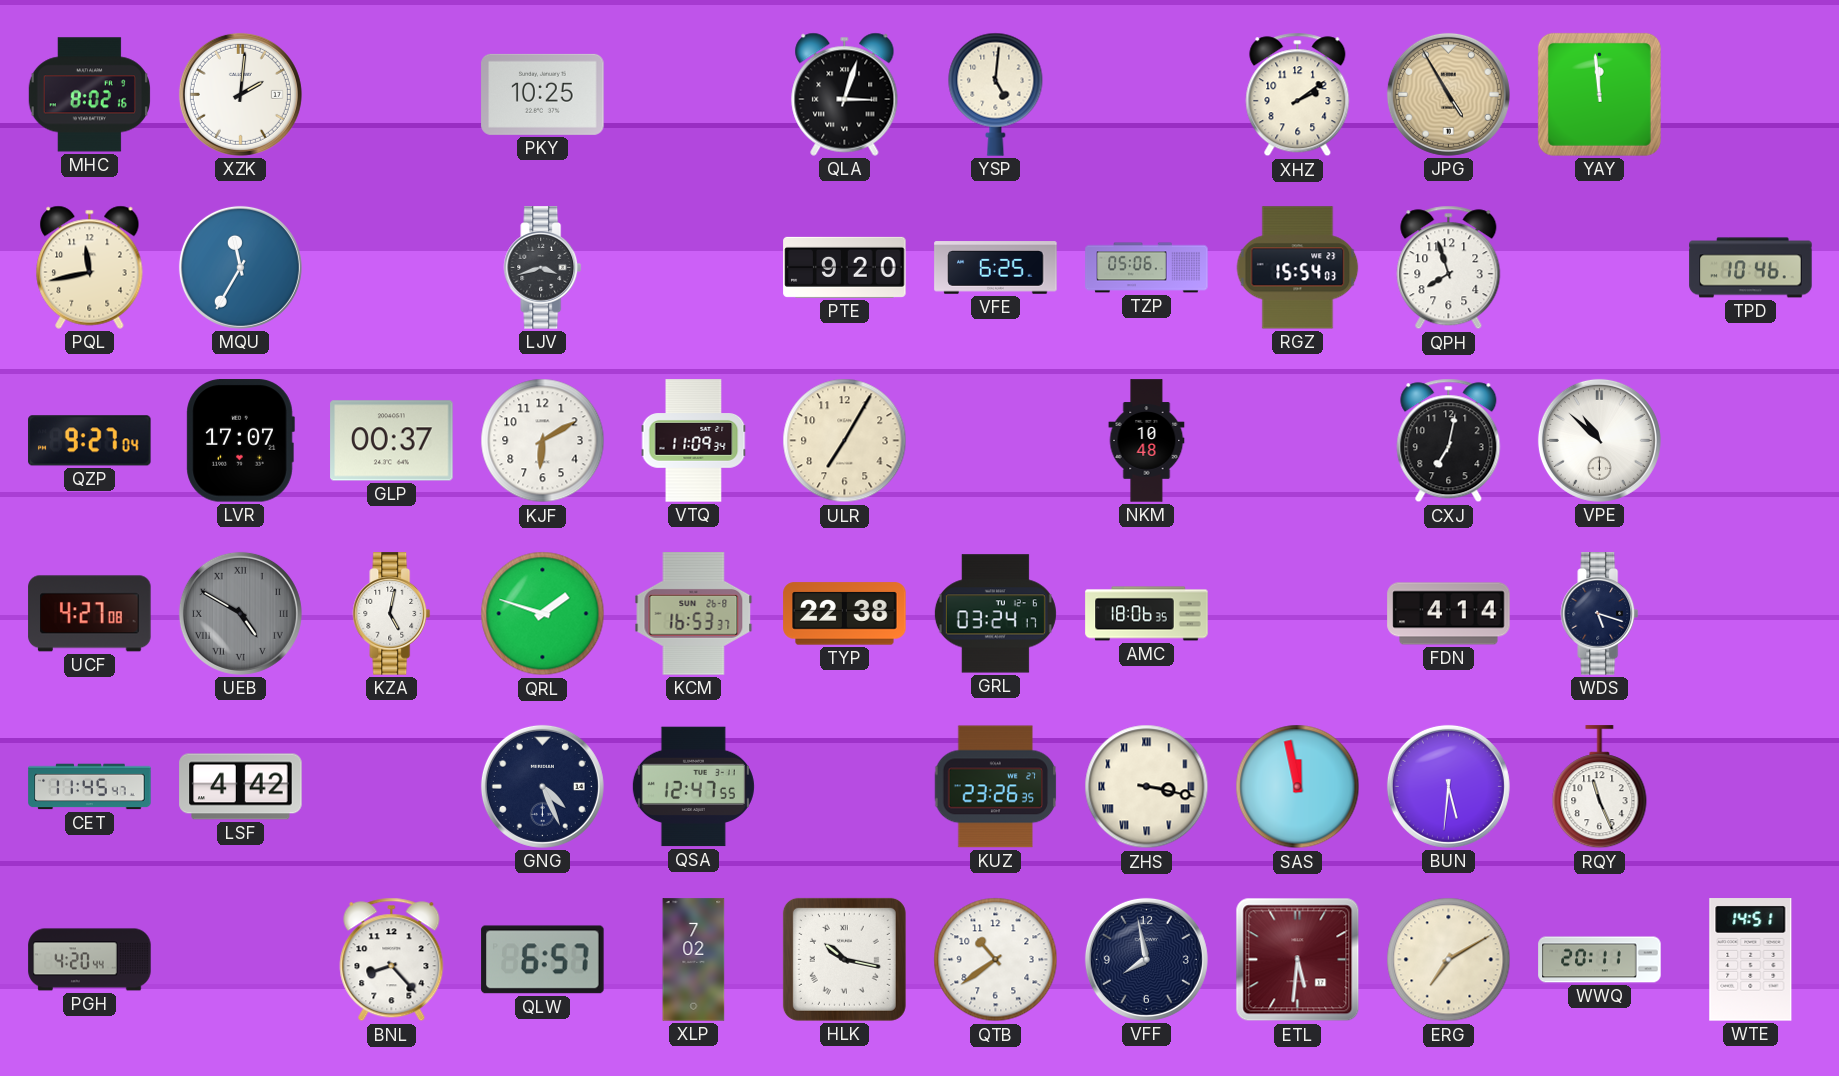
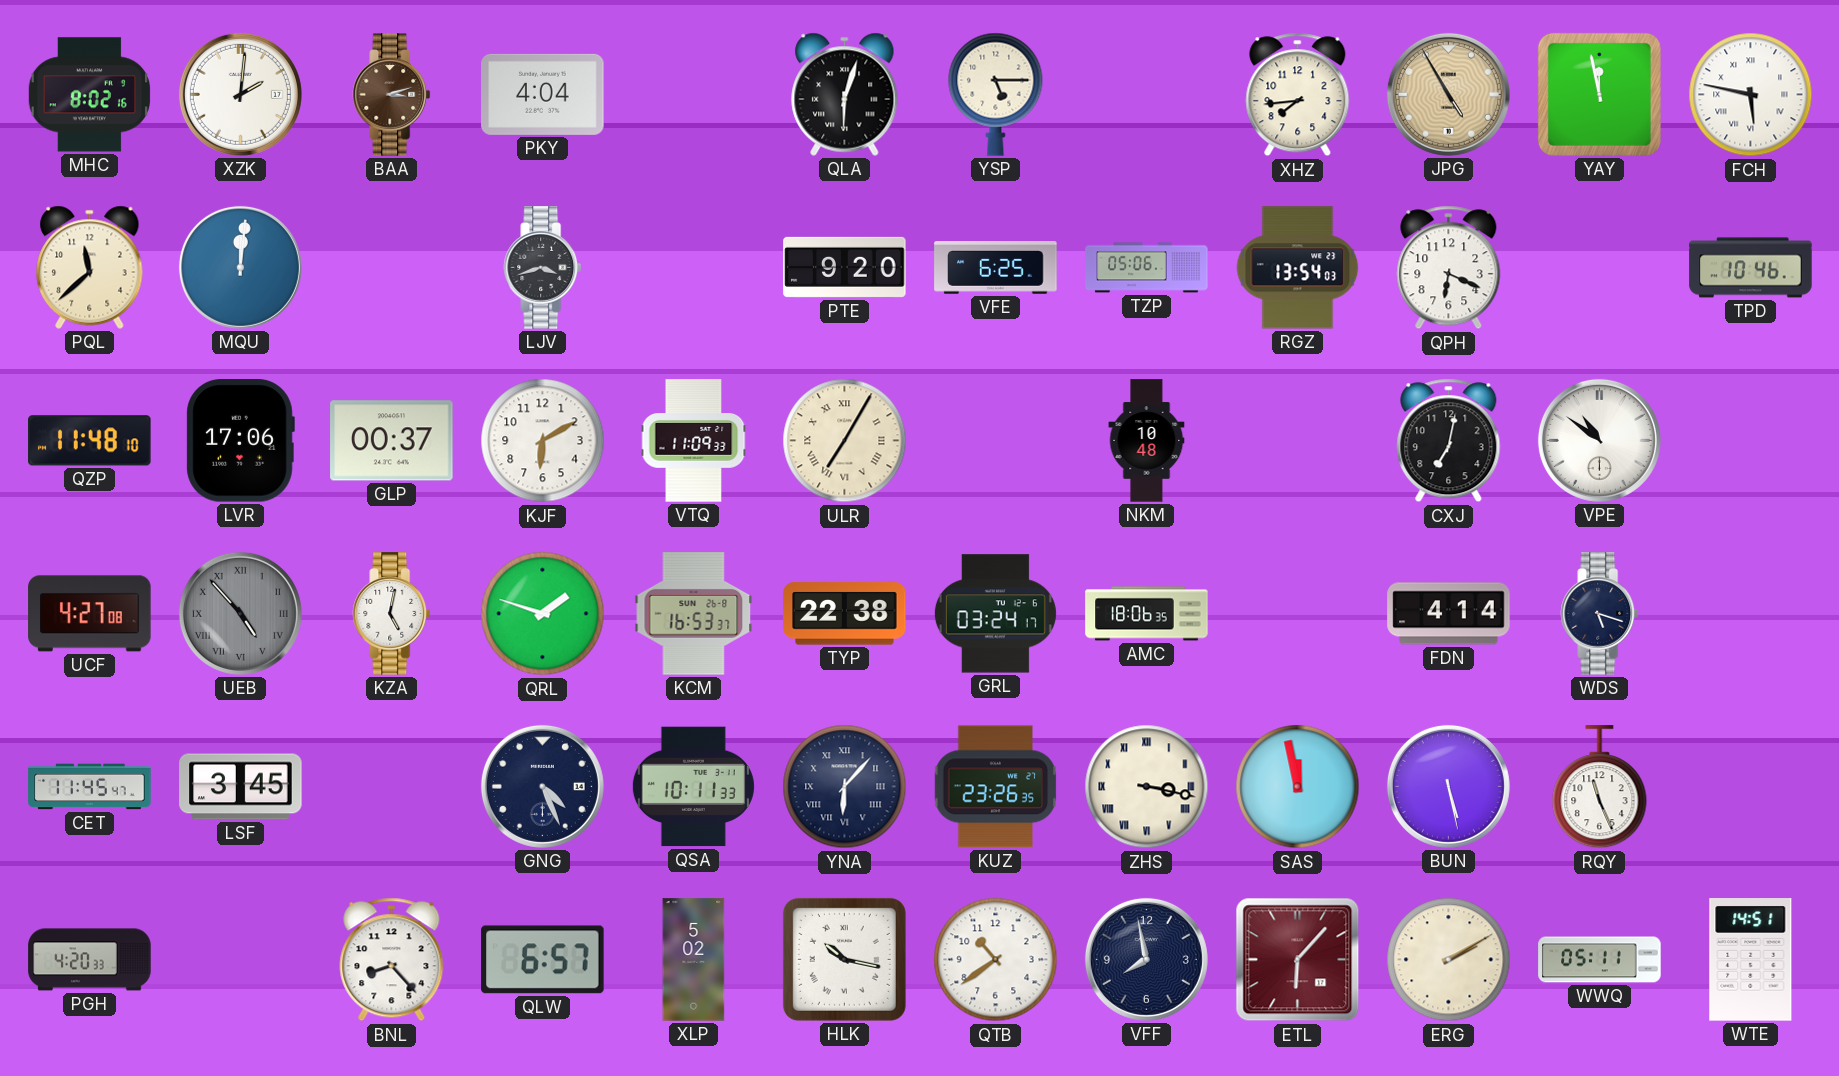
BAA: none -> 3:12 (392, 95)
PKY: 10:25 -> 4:04 (543, 94)
QLA: 3:03 -> 6:03 (845, 94)
YSP: 5:01 -> 5:15 (996, 94)
XHZ: 2:09 -> 7:44 (1298, 95)
YAY: 11:59 -> 11:58 (1599, 94)
FCH: none -> 5:47 (1751, 95)
PQL: 11:43 -> 11:38 (90, 267)
MQU: 11:35 -> 12:01 (240, 267)
RGZ: 15:54 -> 13:54 (1298, 268)
QPH: 7:57 -> 6:19 (1449, 268)
QZP: 9:27 -> 11:48 (90, 441)
LVR: 17:07 -> 17:06 (240, 441)
VTQ: 11:09:34 -> 11:09:33 (694, 441)
ULR numerals: Arabic -> Roman (845, 441)
VPE: 10:52 -> 10:51 (1599, 440)
UEB: 4:50 -> 4:53 (240, 613)
LSF: 4:42 -> 3:45 (241, 787)
QSA: 12:47 -> 10:11 (693, 787)
YNA: none -> 6:07 (845, 787)
BUN: 5:31 -> 5:28 (1448, 786)
PGH: 4:20:44 -> 4:20:33 (90, 960)
XLP: 7:02 -> 5:02 (694, 960)
ETL: 5:31 -> 6:07 (1298, 960)
ERG: 7:10 -> 2:10 (1449, 960)
WWQ: 20:11 -> 05:11 (1600, 960)
